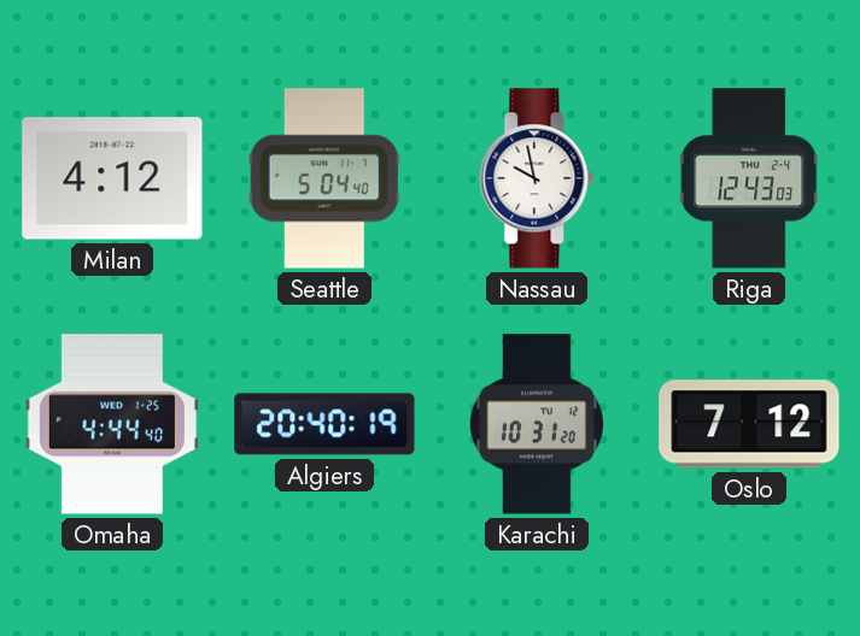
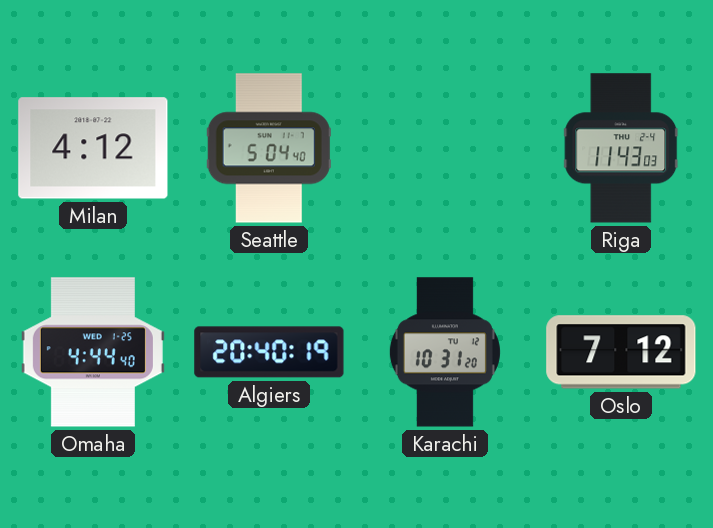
Nassau: 9:58 -> none (537, 178)
Riga: 12:43 -> 11:43 (621, 148)
